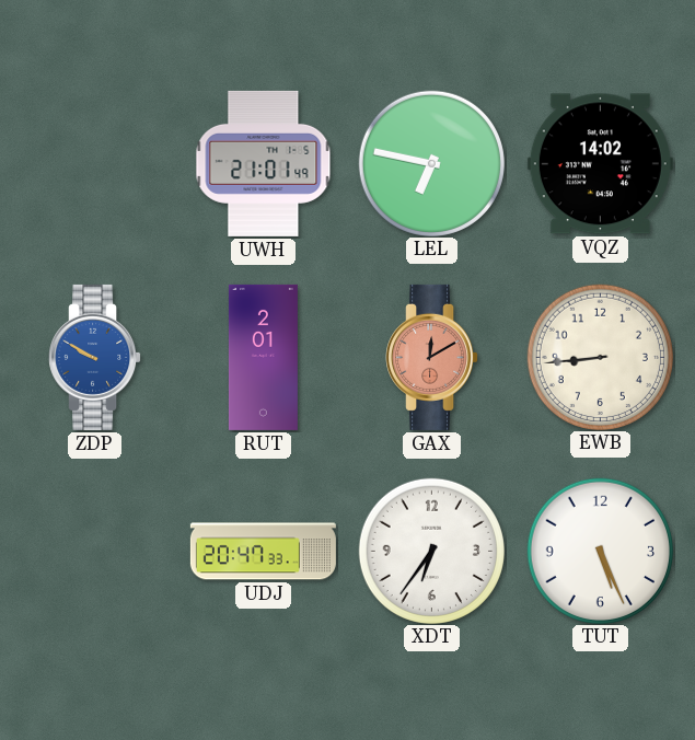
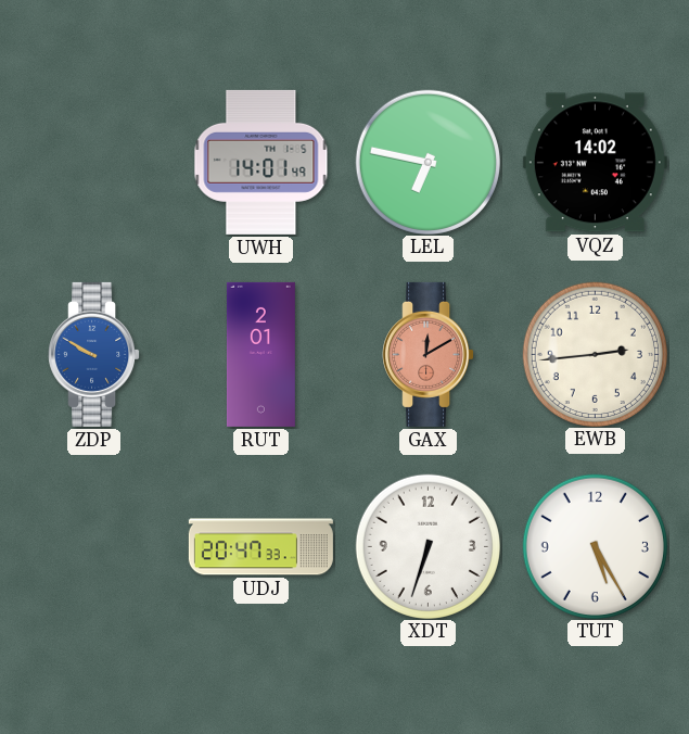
UWH: 21:01 -> 14:01 (261, 162)
EWB: 8:44 -> 2:44 (595, 354)
XDT: 6:36 -> 6:33 (428, 546)
TUT: 5:26 -> 5:25 (595, 546)
